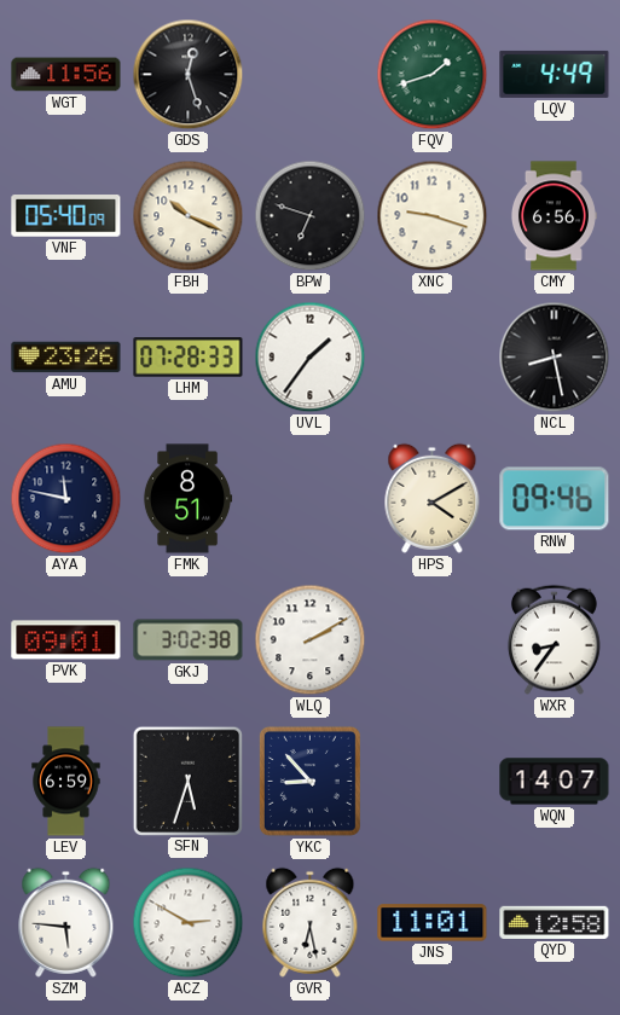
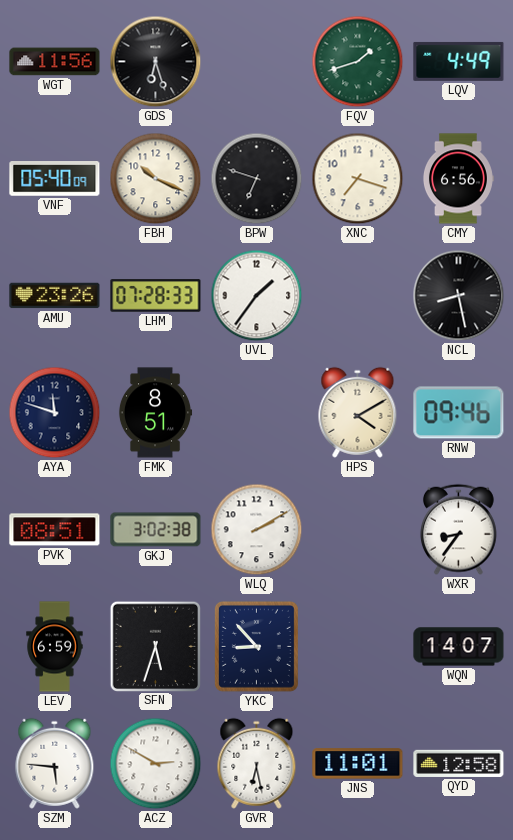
GDS: 12:27 -> 6:27 (156, 62)
XNC: 9:18 -> 7:18 (358, 179)
AYA: 11:47 -> 11:48 (55, 413)
PVK: 09:01 -> 08:51 (55, 530)
